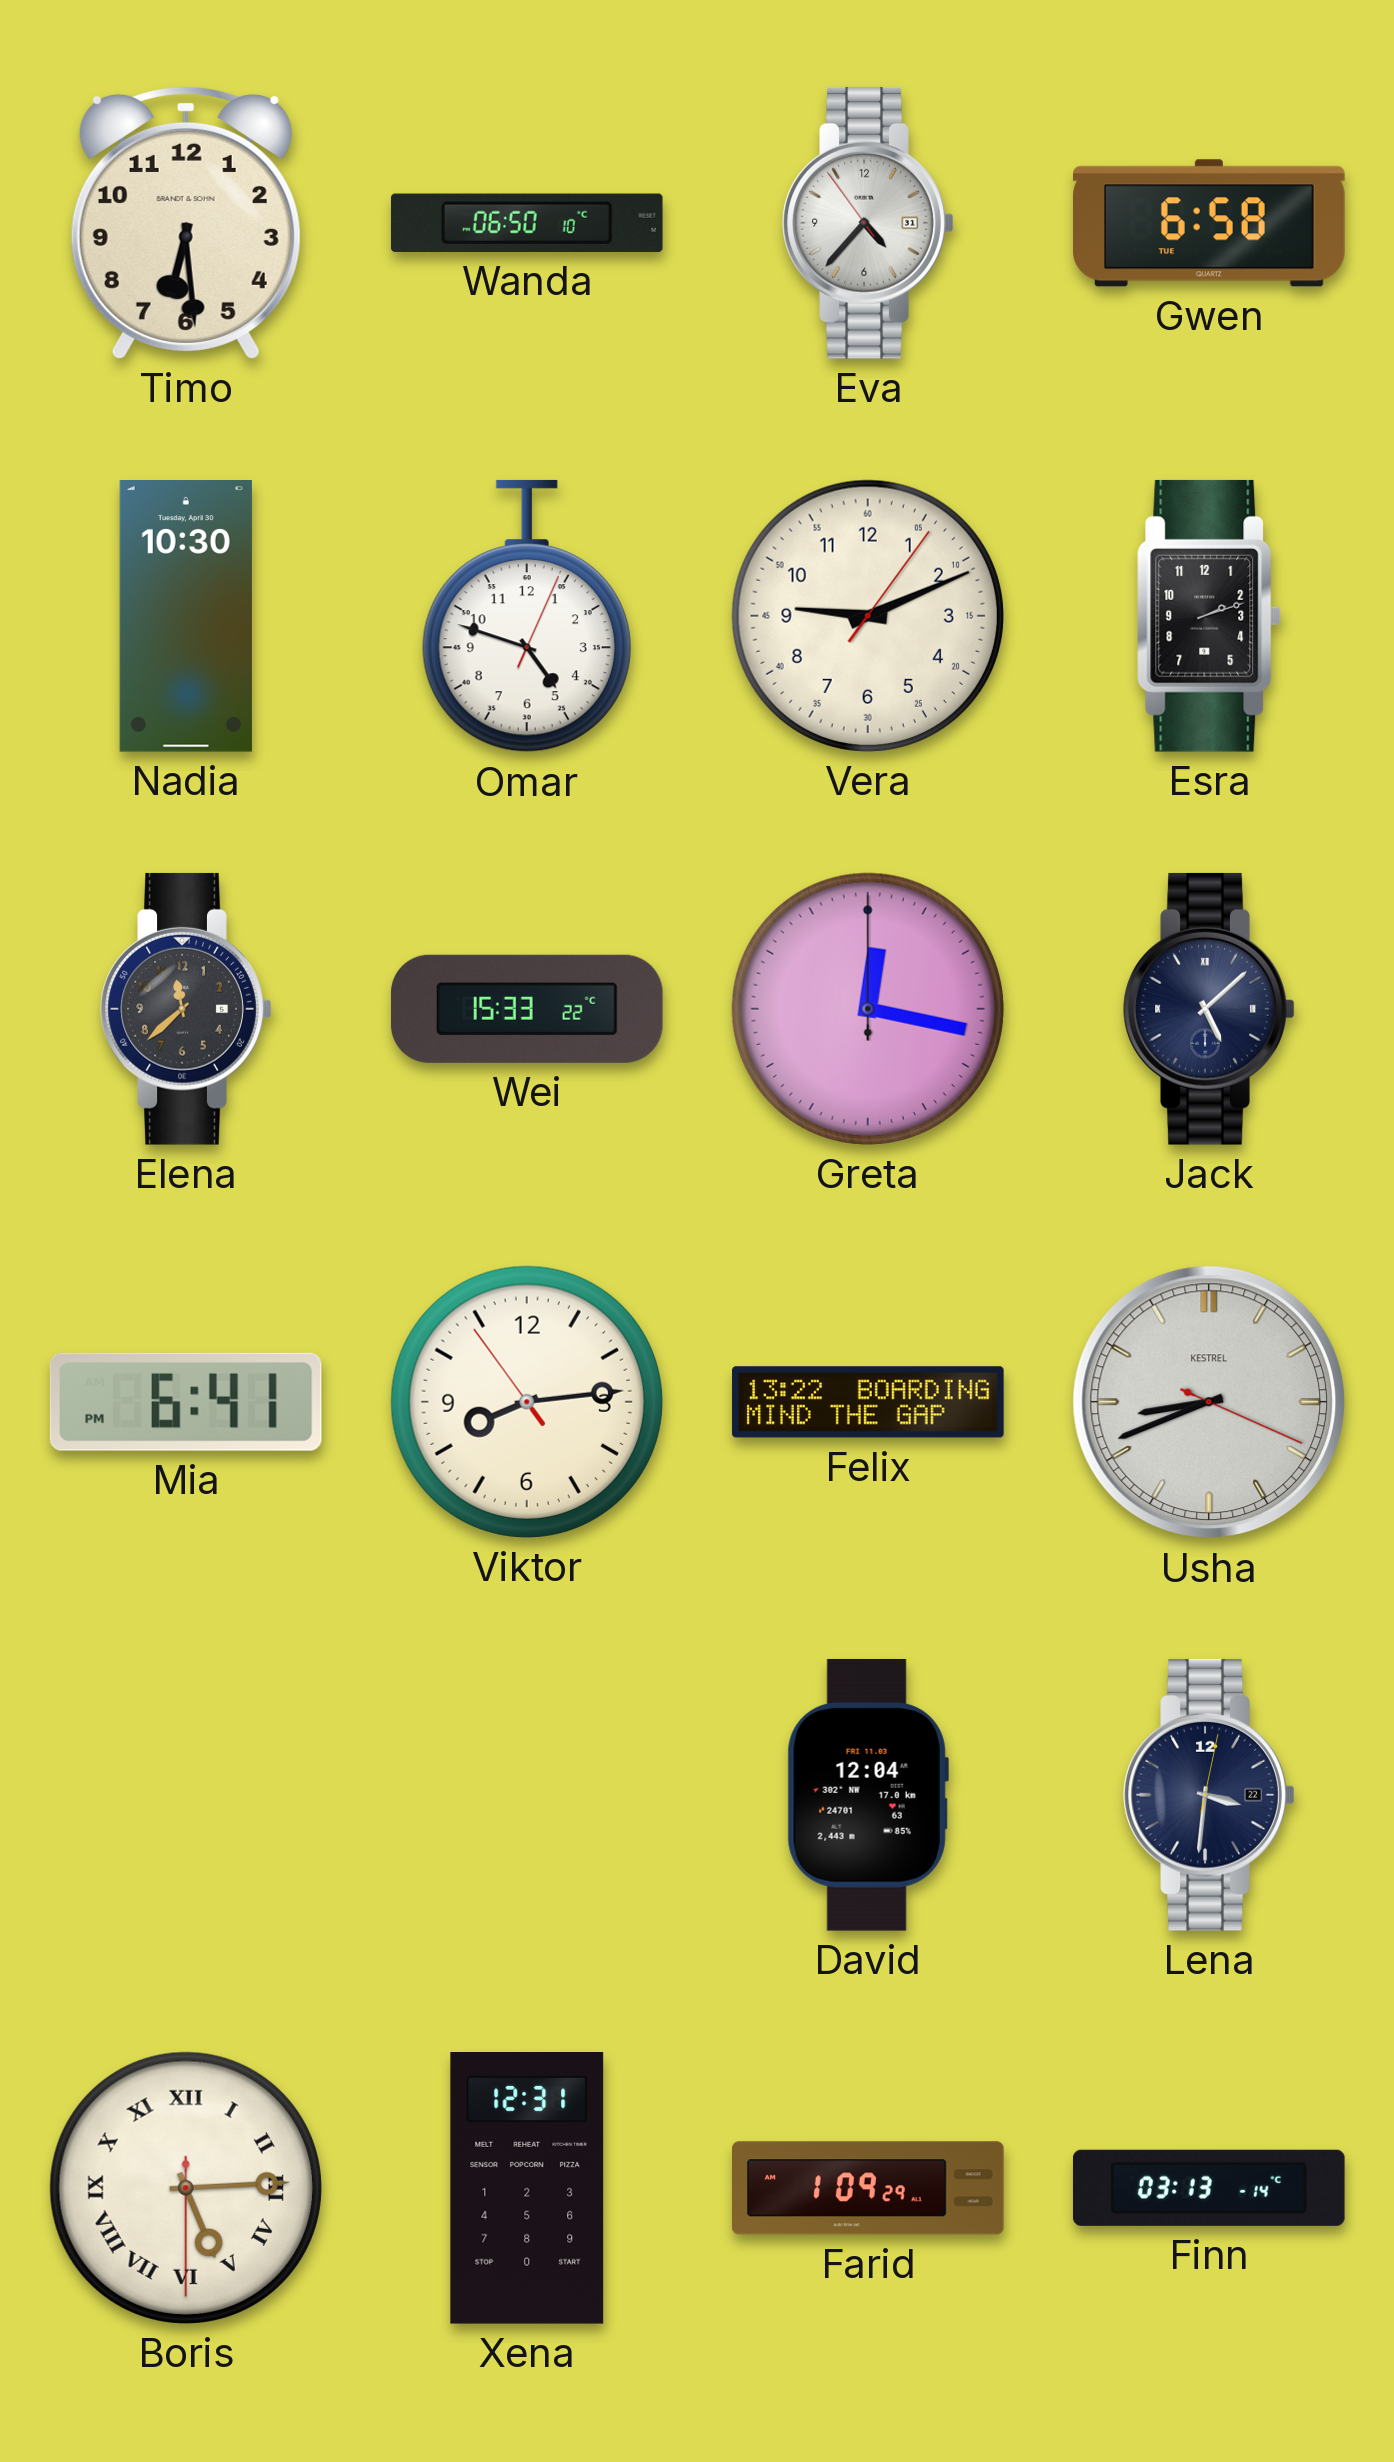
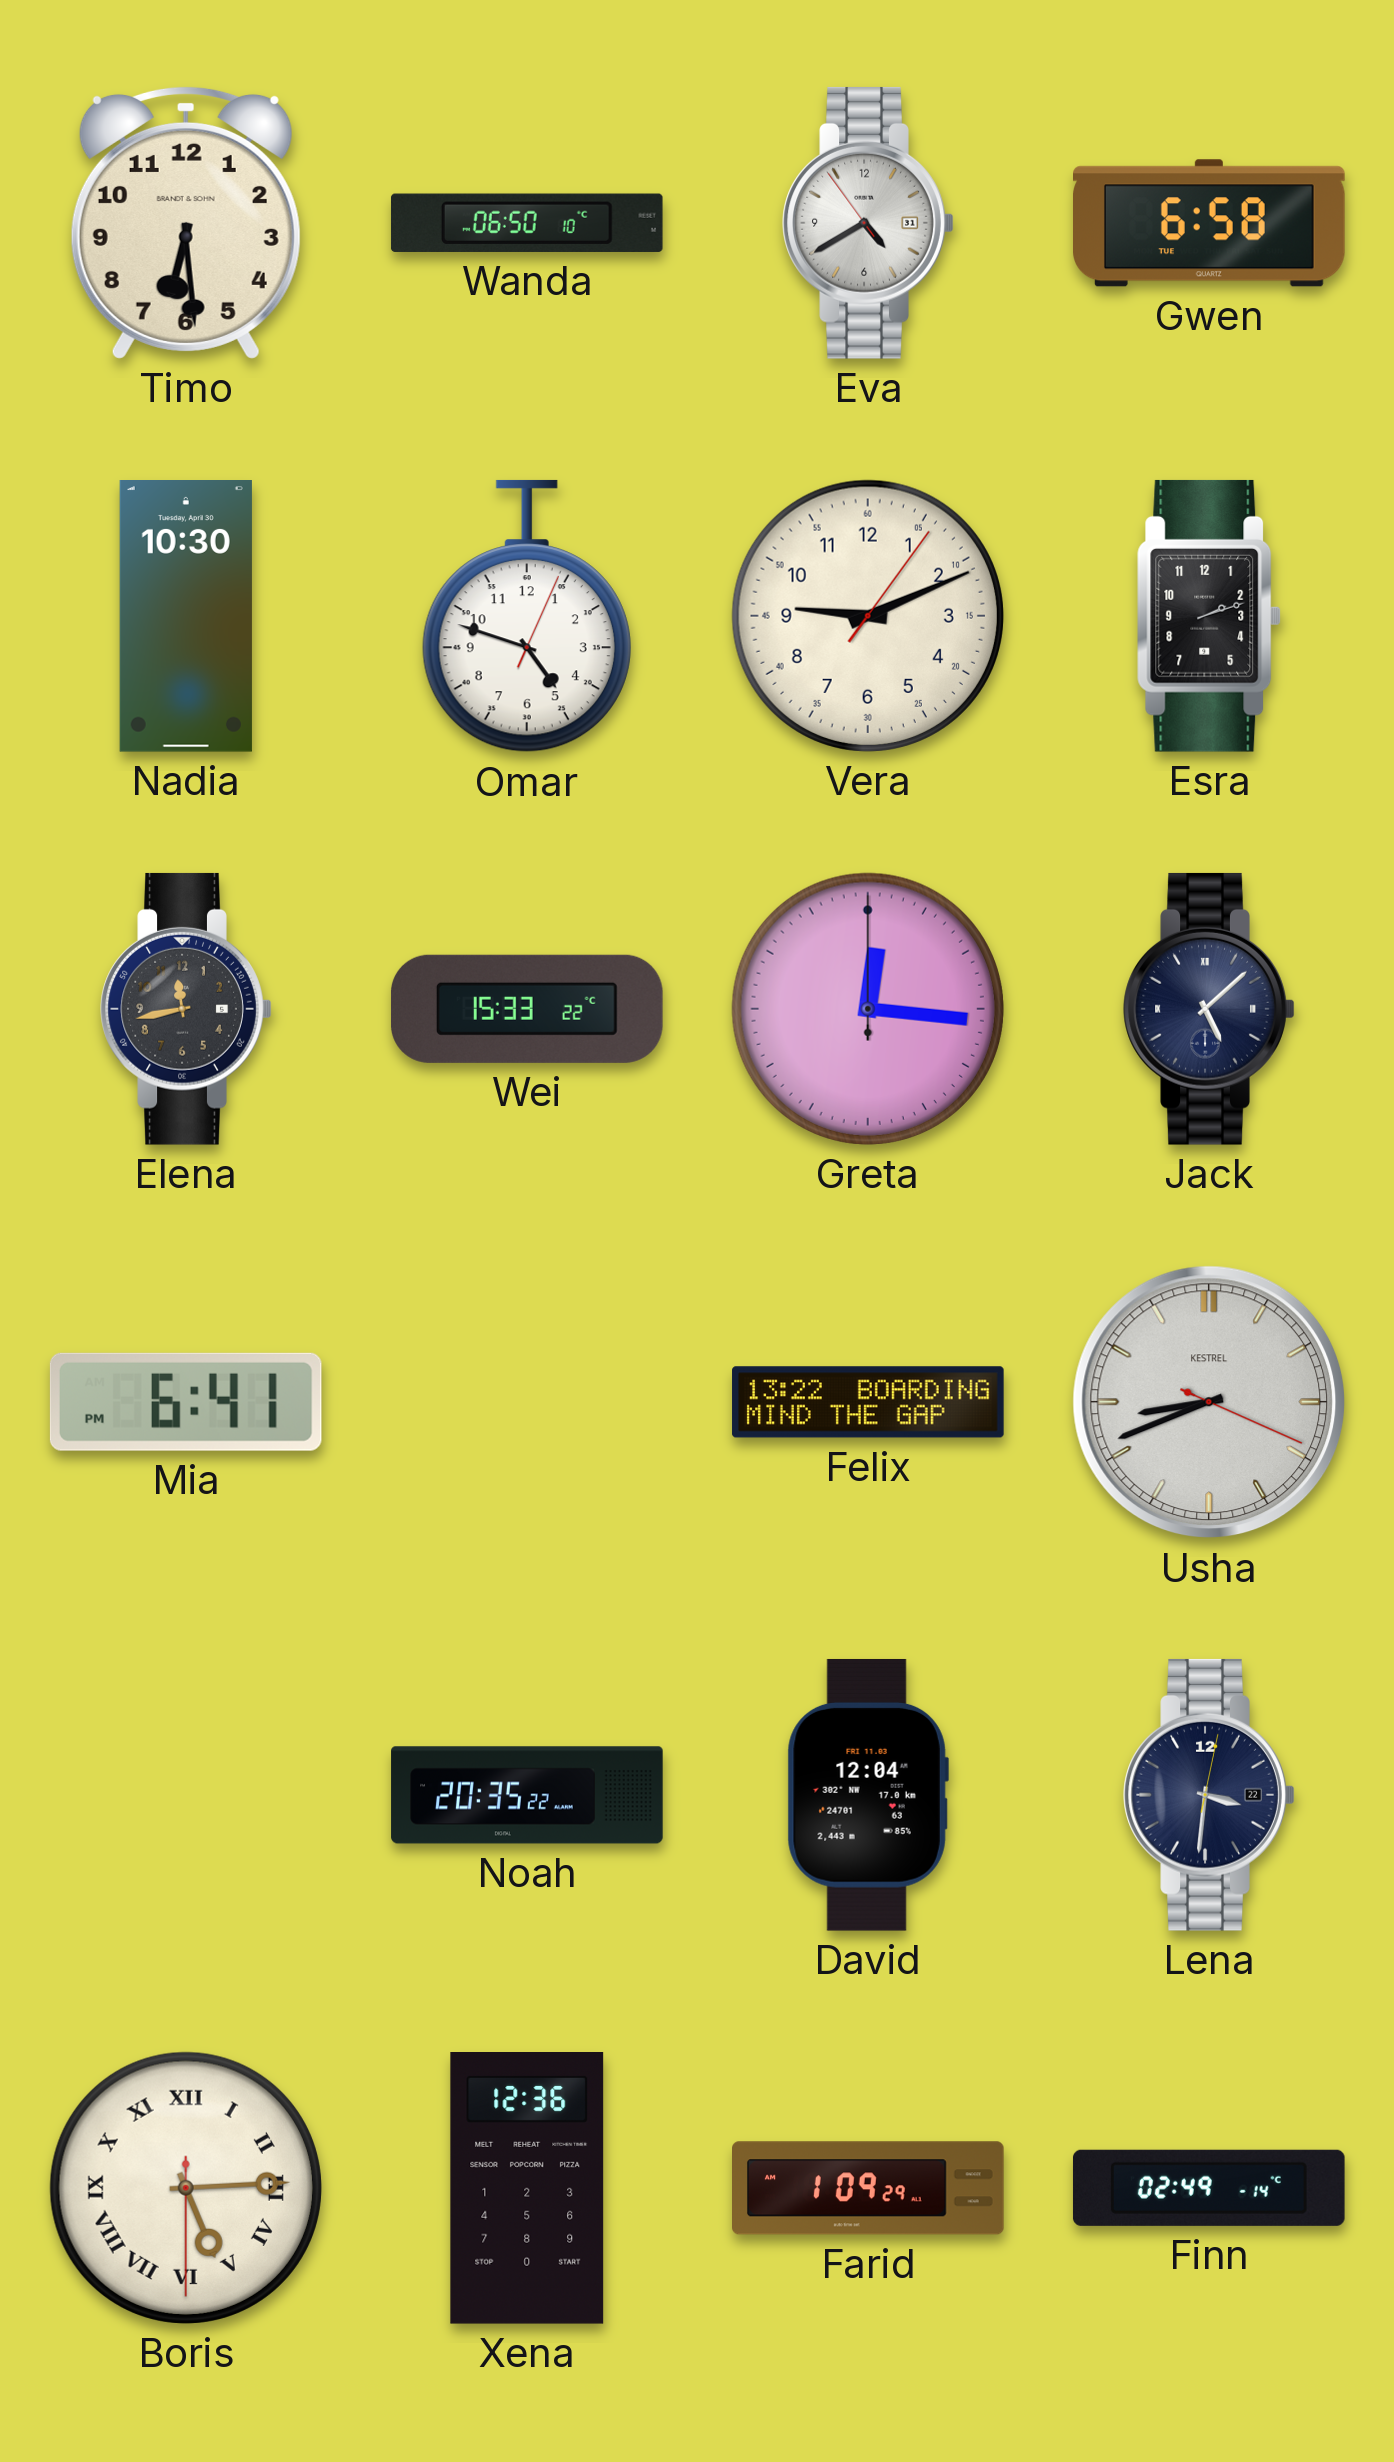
Eva: 4:36 -> 4:39 (868, 223)
Elena: 11:38 -> 11:43 (186, 1009)
Greta: 12:17 -> 12:16 (868, 1009)
Viktor: 8:13 -> none (527, 1402)
Noah: none -> 20:35 (527, 1795)
Xena: 12:31 -> 12:36 (527, 2189)
Finn: 03:13 -> 02:49 (1209, 2188)
